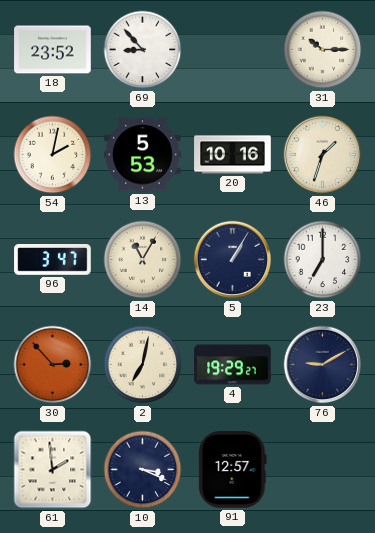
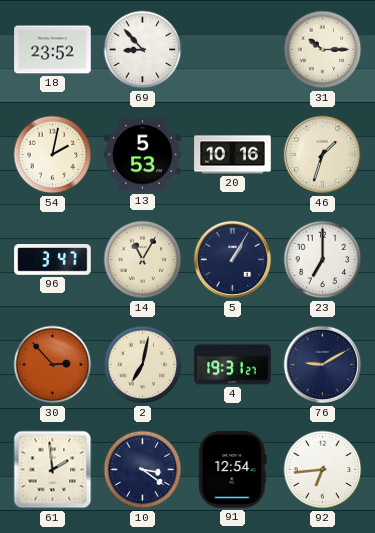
4: 19:29 -> 19:31 (233, 365)
10: 3:19 -> 3:21 (143, 470)
91: 12:57 -> 12:54 (233, 470)
92: none -> 6:44 (323, 470)
